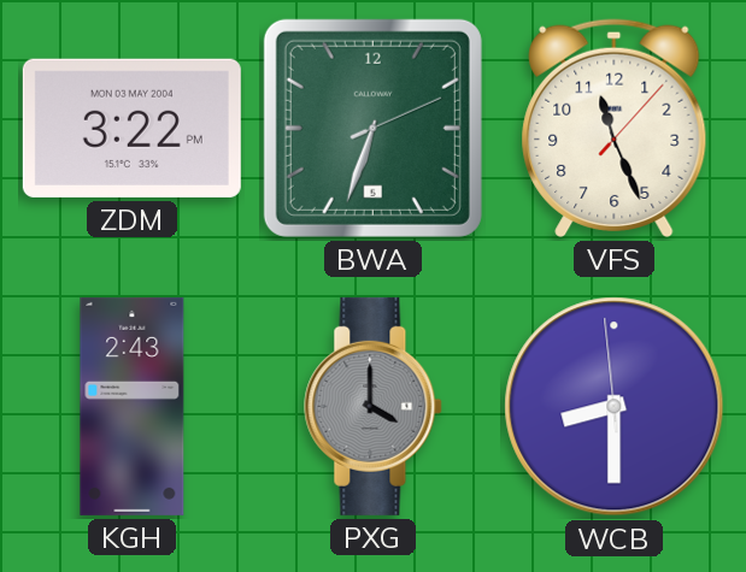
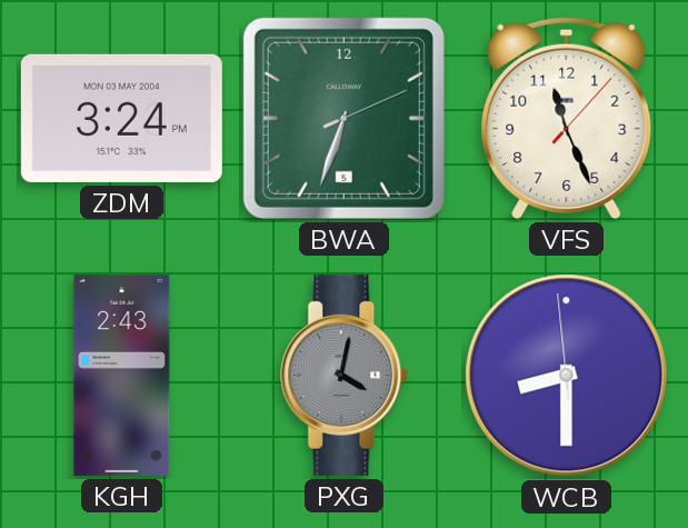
ZDM: 3:22 -> 3:24 (121, 118)
PXG: 4:00 -> 4:02 (345, 375)
